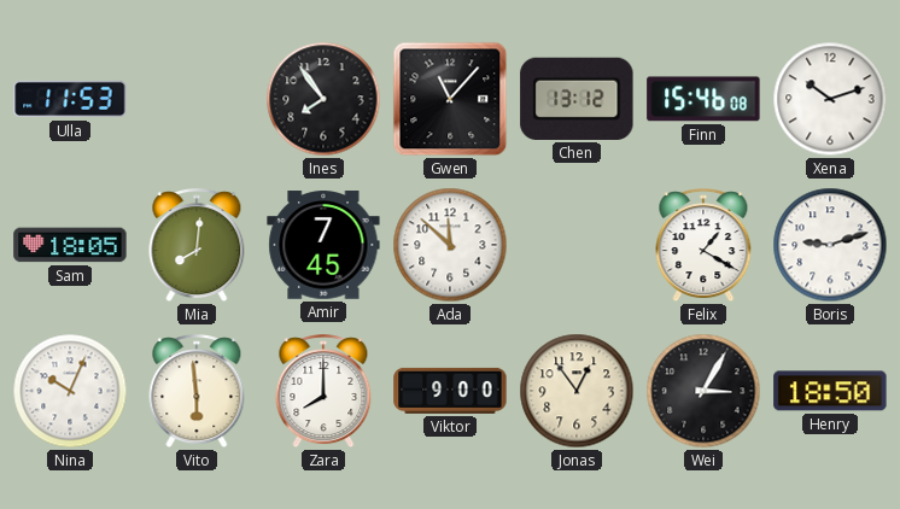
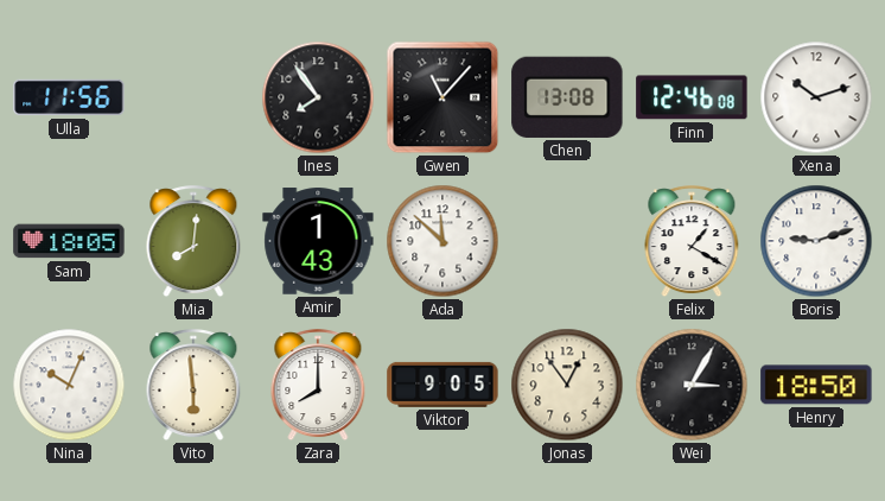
Ulla: 11:53 -> 11:56 (69, 97)
Chen: 13:12 -> 13:08 (567, 97)
Finn: 15:46 -> 12:46 (692, 97)
Amir: 7:45 -> 1:43 (318, 241)
Viktor: 9:00 -> 9:05 (442, 385)
